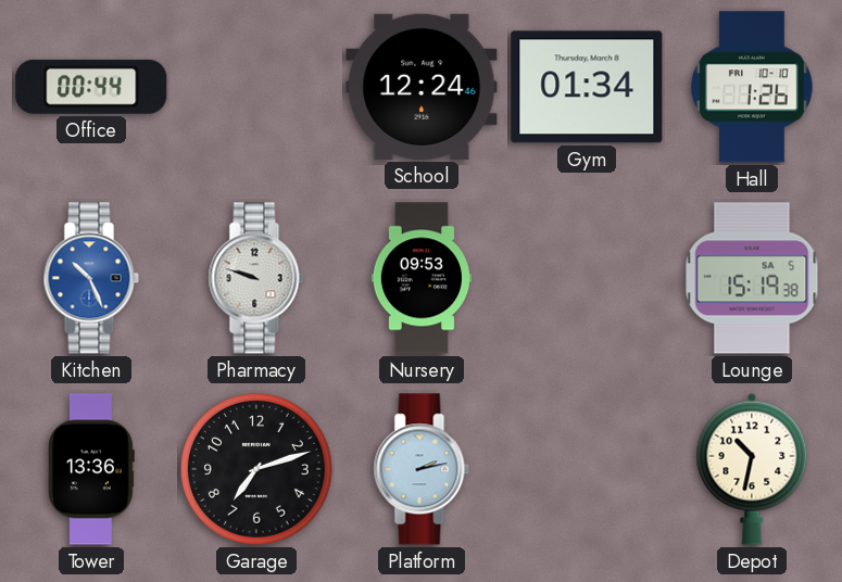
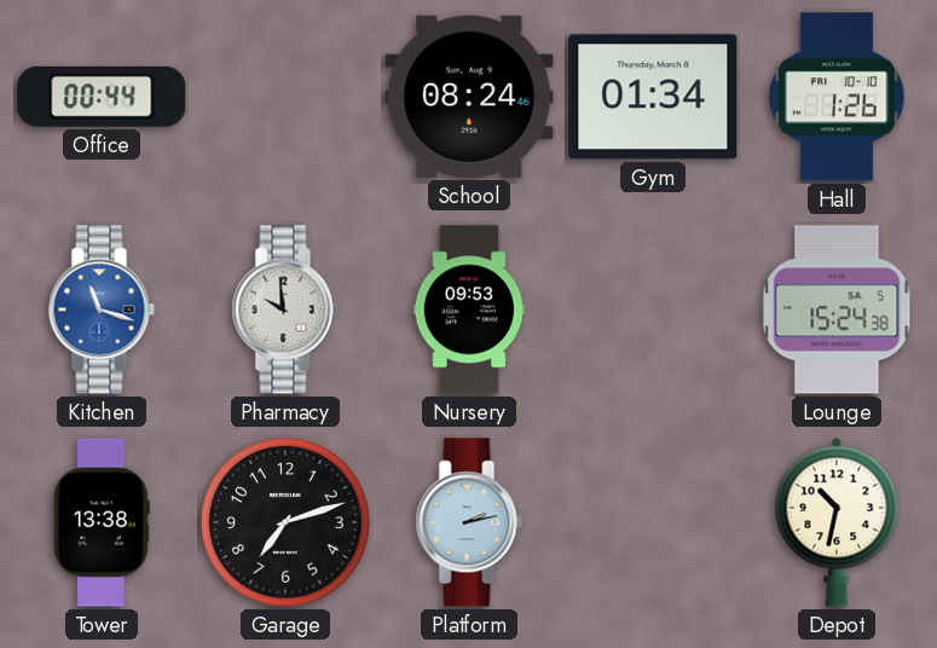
School: 12:24 -> 08:24 (469, 97)
Kitchen: 10:26 -> 11:18 (102, 309)
Pharmacy: 9:48 -> 9:59 (285, 309)
Lounge: 15:19 -> 15:24 (837, 309)
Tower: 13:36 -> 13:38 (102, 522)
